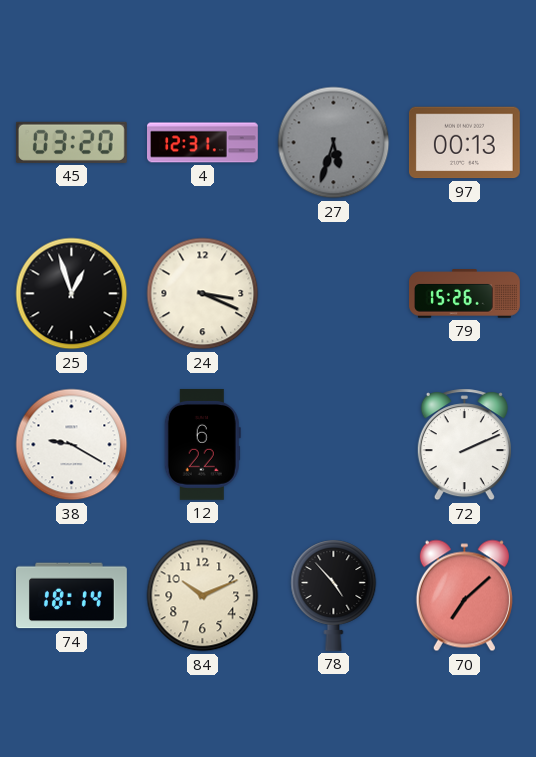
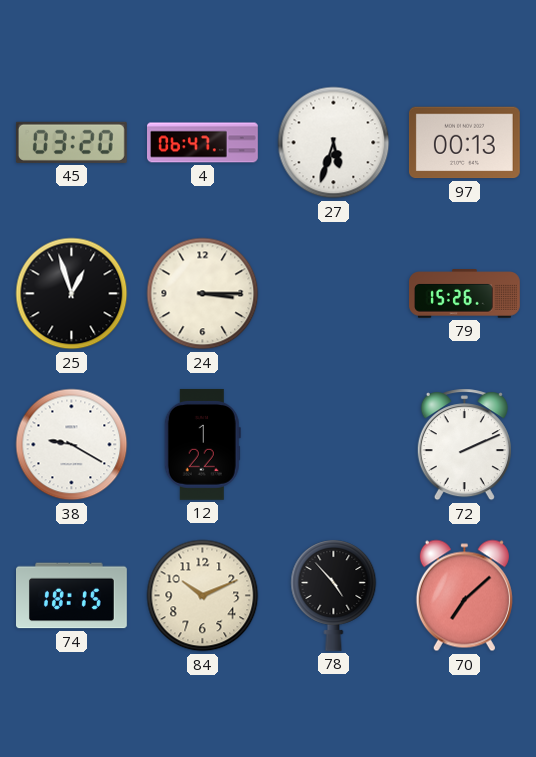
4: 12:31 -> 06:47 (203, 143)
27 dial: grey -> white (334, 143)
24: 3:19 -> 3:15 (203, 294)
12: 6:22 -> 1:22 (202, 444)
74: 18:14 -> 18:15 (72, 596)
